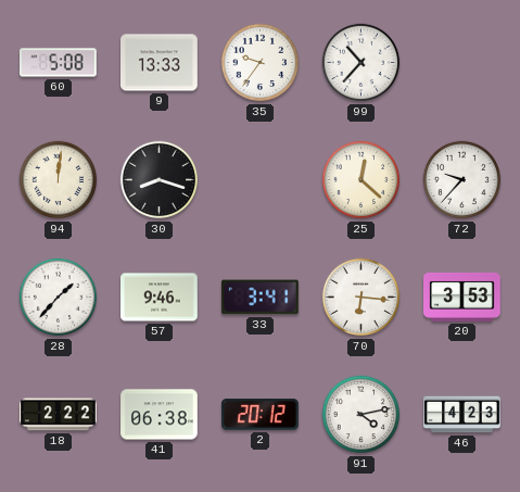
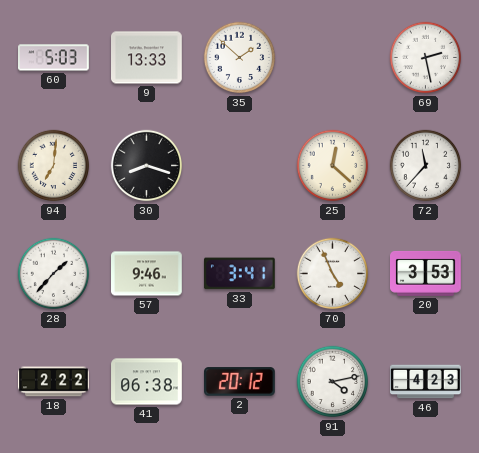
60: 5:08 -> 5:03 (54, 58)
35: 9:36 -> 1:52 (240, 58)
99: 10:37 -> none (362, 63)
69: none -> 2:28 (426, 58)
94: 12:01 -> 7:01 (54, 166)
72: 9:37 -> 11:37 (426, 166)
70: 6:16 -> 4:56 (333, 274)
